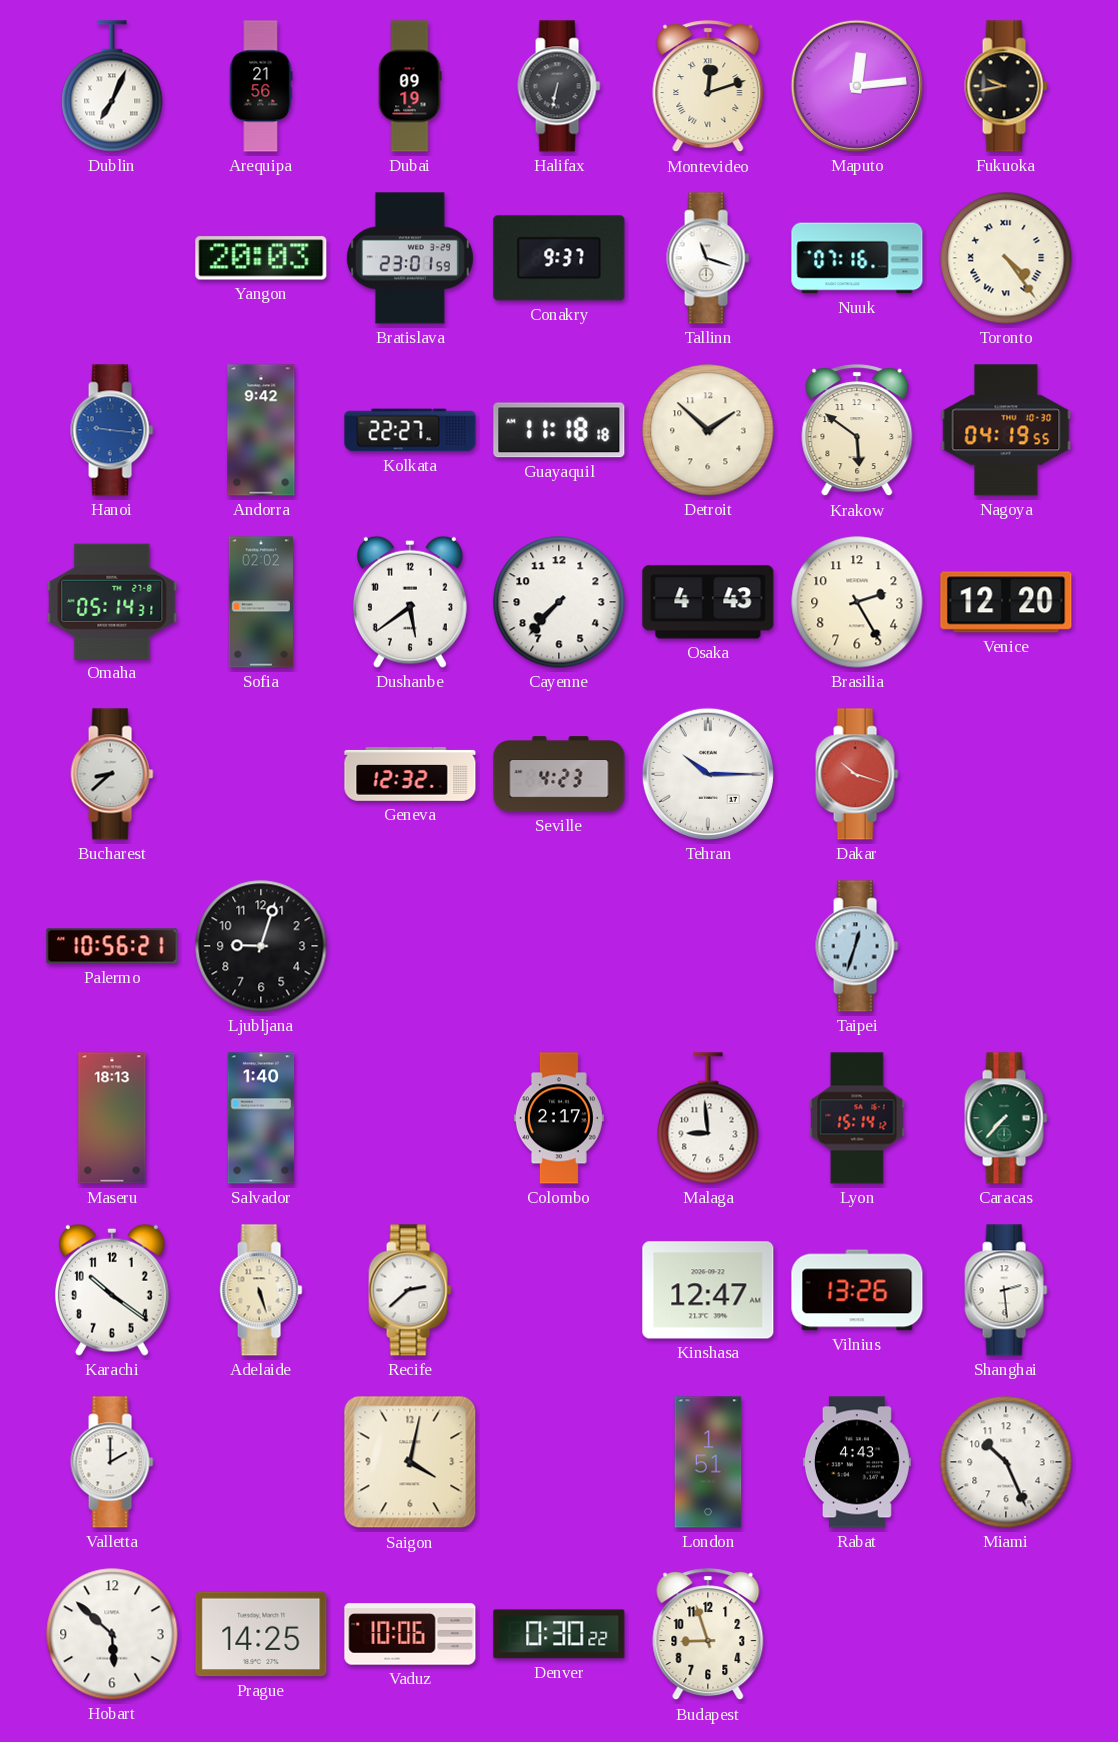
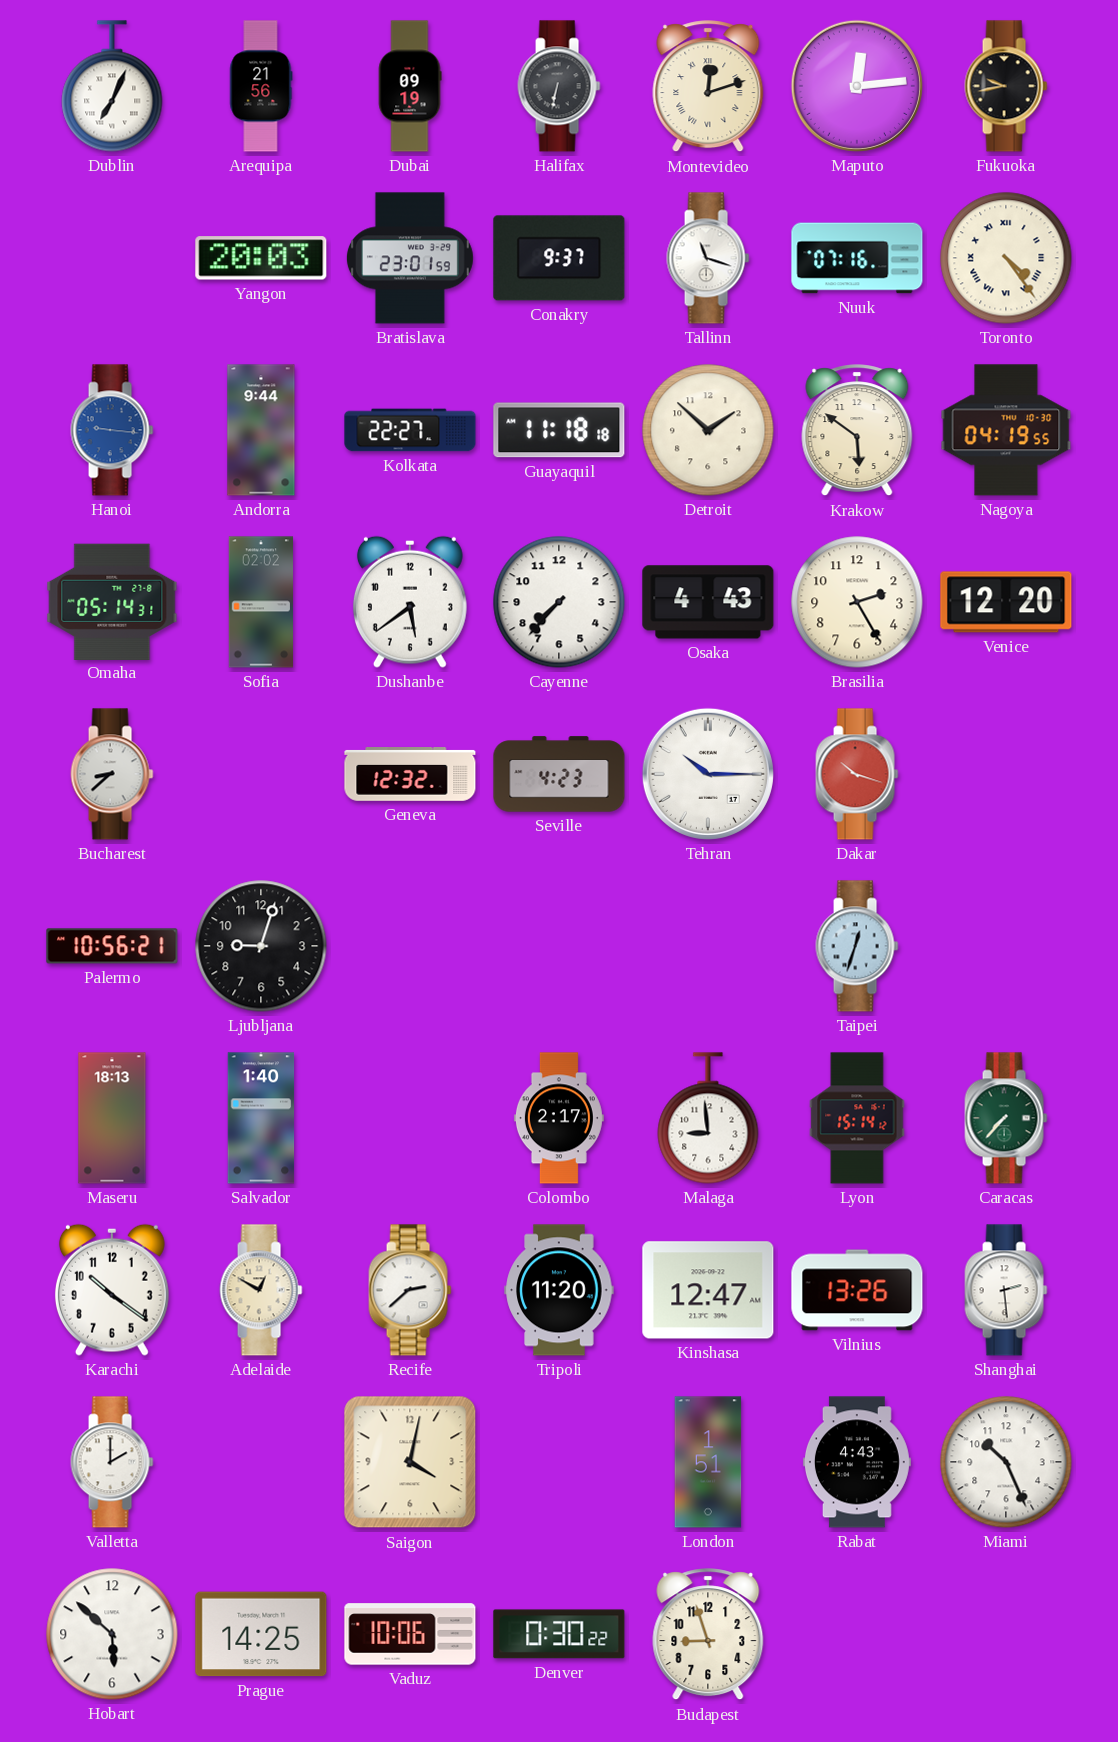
Andorra: 9:42 -> 9:44 (261, 430)
Adelaide: 5:27 -> 12:50 (261, 1290)
Tripoli: none -> 11:20 (559, 1290)
